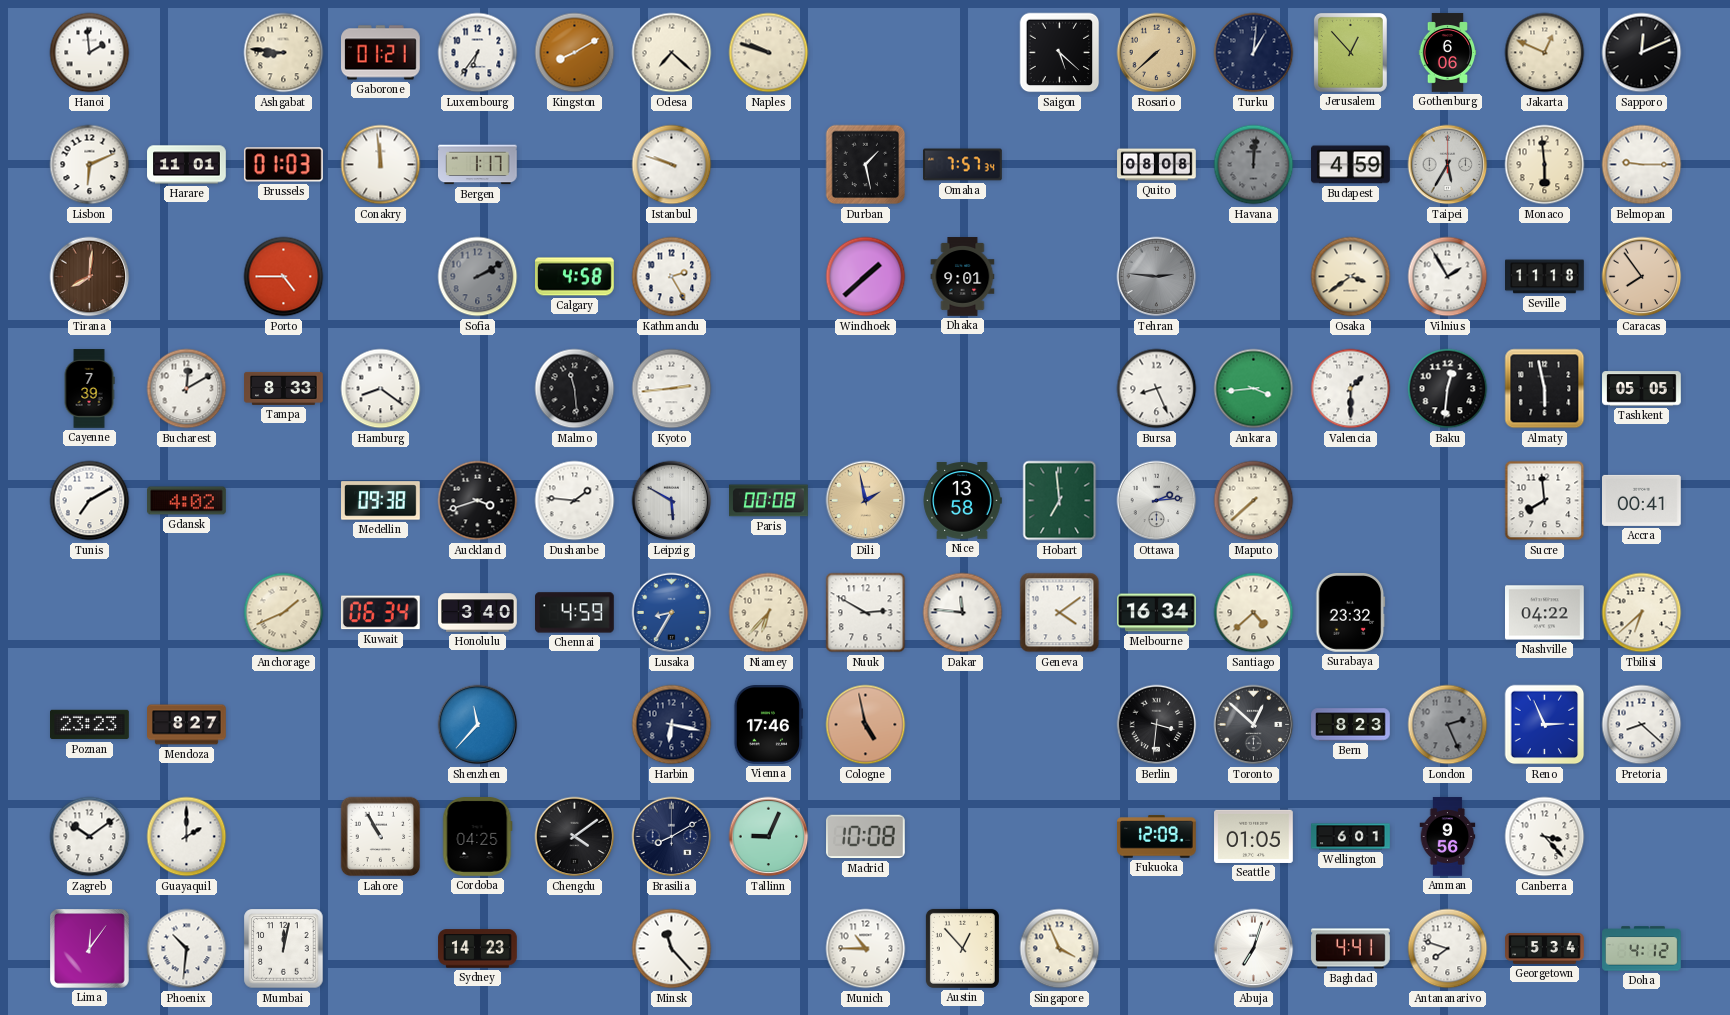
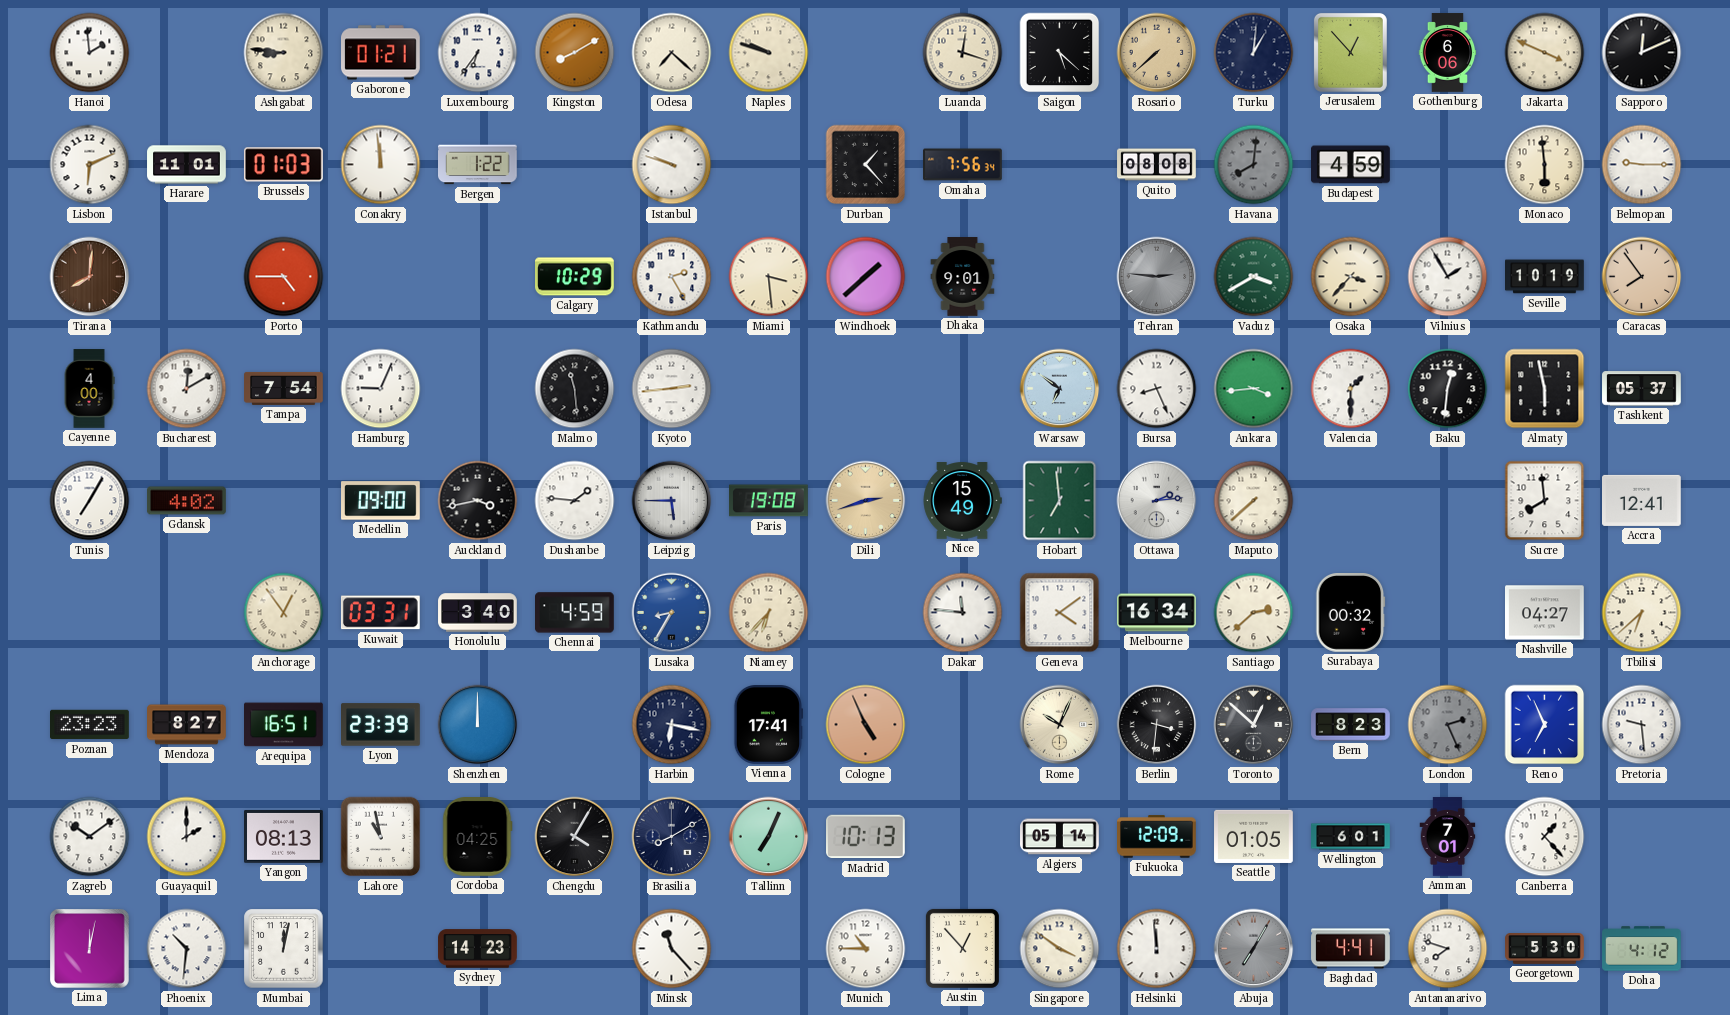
Luanda: none -> 12:18 (963, 53)
Jakarta: 12:49 -> 3:49 (1545, 53)
Bergen: 1:17 -> 1:22 (478, 165)
Durban: 1:28 -> 1:23 (866, 165)
Omaha: 7:57 -> 7:56 (963, 165)
Havana: 12:01 -> 8:01 (1254, 165)
Taipei: 5:35 -> none (1448, 165)
Sofia: 2:10 -> none (478, 277)
Calgary: 4:58 -> 10:29 (575, 277)
Miami: none -> 3:29 (769, 277)
Vaduz: none -> 3:40 (1254, 277)
Osaka: 3:39 -> 3:37 (1351, 277)
Seville: 11:18 -> 10:19 (1545, 277)
Cayenne: 7:39 -> 4:00 (89, 389)
Tampa: 8:33 -> 7:54 (284, 388)
Hamburg: 8:21 -> 9:04 (381, 389)
Warsaw: none -> 6:51 (1060, 389)
Tashkent: 05:05 -> 05:37 (1642, 389)
Tunis: 7:10 -> 7:05 (90, 501)
Medellin: 09:38 -> 09:00 (381, 501)
Auckland: 3:42 -> 3:43 (478, 501)
Leipzig: 5:50 -> 5:45 (672, 501)
Paris: 00:08 -> 19:08 (769, 501)
Dili: 1:58 -> 2:42 (866, 501)
Nice: 13:58 -> 15:49 (962, 501)
Accra: 00:41 -> 12:41 (1642, 500)
Anchorage: 1:41 -> 12:54 (284, 613)
Kuwait: 06:34 -> 03:31 (380, 613)
Nuuk: 2:50 -> none (866, 613)
Santiago: 4:38 -> 2:38 (1254, 613)
Surabaya: 23:32 -> 00:32 (1351, 613)
Nashville: 04:22 -> 04:27 (1545, 613)
Arequipa: none -> 16:51 (284, 725)
Lyon: none -> 23:39 (381, 725)
Shenzhen: 11:37 -> 12:00 (478, 725)
Vienna: 17:46 -> 17:41 (767, 725)
Cologne: 4:58 -> 4:56 (866, 725)
Rome: none -> 10:04 (1060, 725)
Reno: 2:56 -> 6:56 (1545, 725)
Pretoria: 8:22 -> 9:29 (1642, 725)
Yangon: none -> 08:13 (284, 837)
Lahore: 10:55 -> 10:58 (381, 837)
Chengdu: 4:09 -> 4:05 (575, 837)
Tallinn: 9:04 -> 7:04 (769, 837)
Madrid: 10:08 -> 10:13 (866, 837)
Algiers: none -> 05:14 (1060, 837)
Amman: 9:56 -> 7:01 (1448, 837)
Canberra: 3:23 -> 1:23 (1545, 837)
Lima: 12:06 -> 12:02 (90, 949)
Singapore: 3:56 -> 3:51 (1060, 949)
Helsinki: none -> 11:59 (1157, 949)
Abuja: 7:03 -> 7:05 (1254, 949)
Abuja dial: white -> grey (1254, 949)
Georgetown: 5:34 -> 5:30 (1545, 949)
